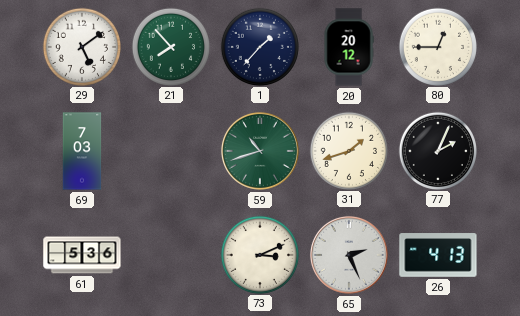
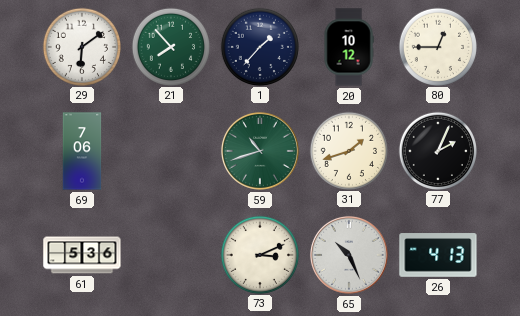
29: 5:09 -> 6:09 (81, 46)
20: 20:12 -> 10:12 (349, 47)
69: 7:03 -> 7:06 (82, 151)
65: 2:26 -> 10:26 (349, 255)
